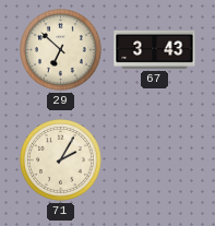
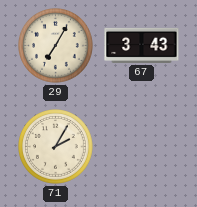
29: 6:52 -> 7:05 (56, 46)
